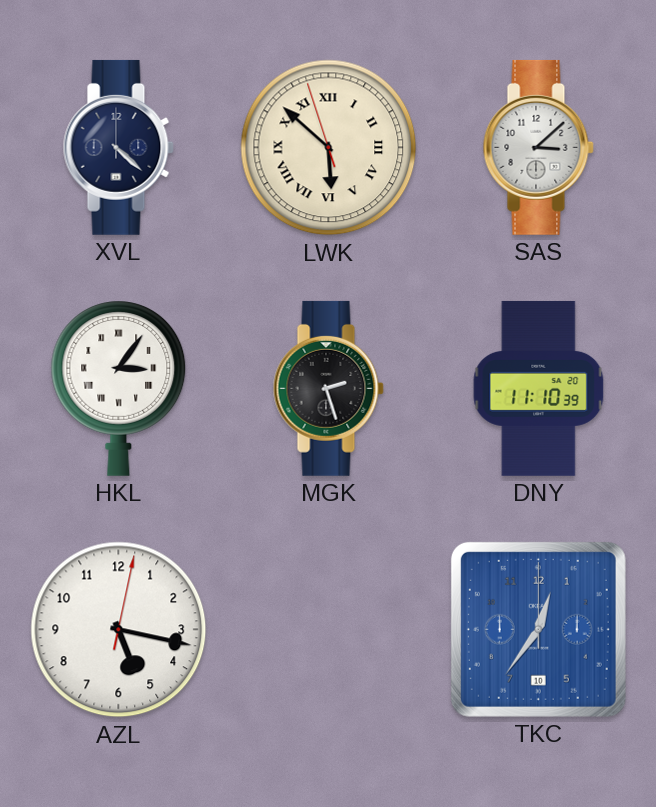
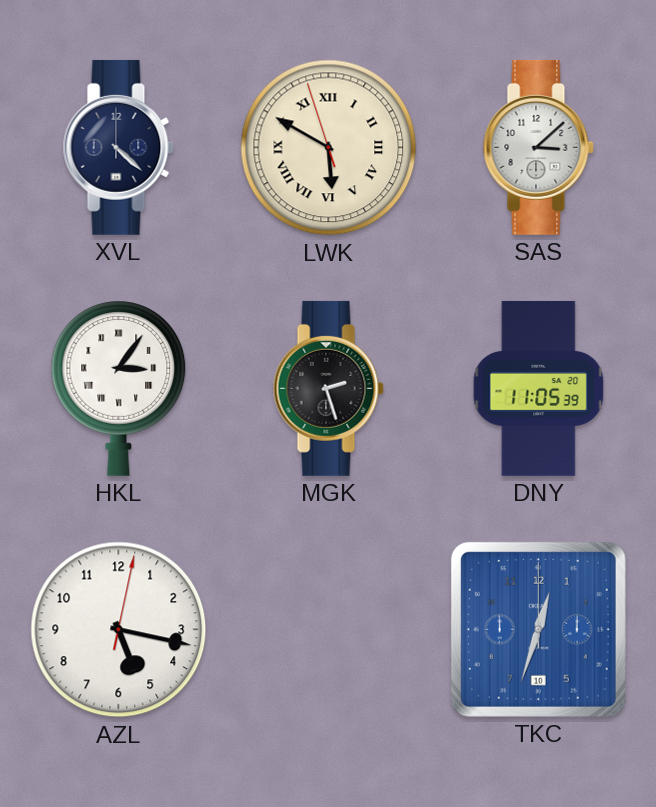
LWK: 5:51 -> 5:49 (329, 148)
DNY: 11:10 -> 11:05 (539, 388)
TKC: 12:36 -> 12:33 (538, 629)
